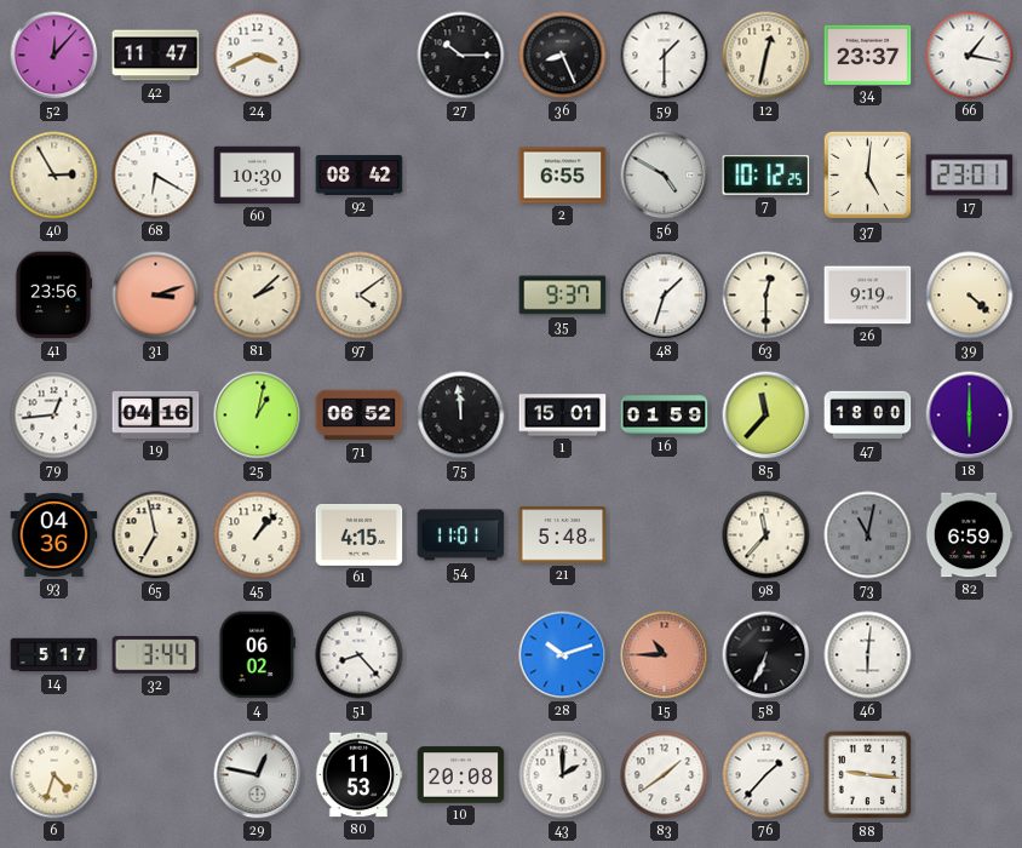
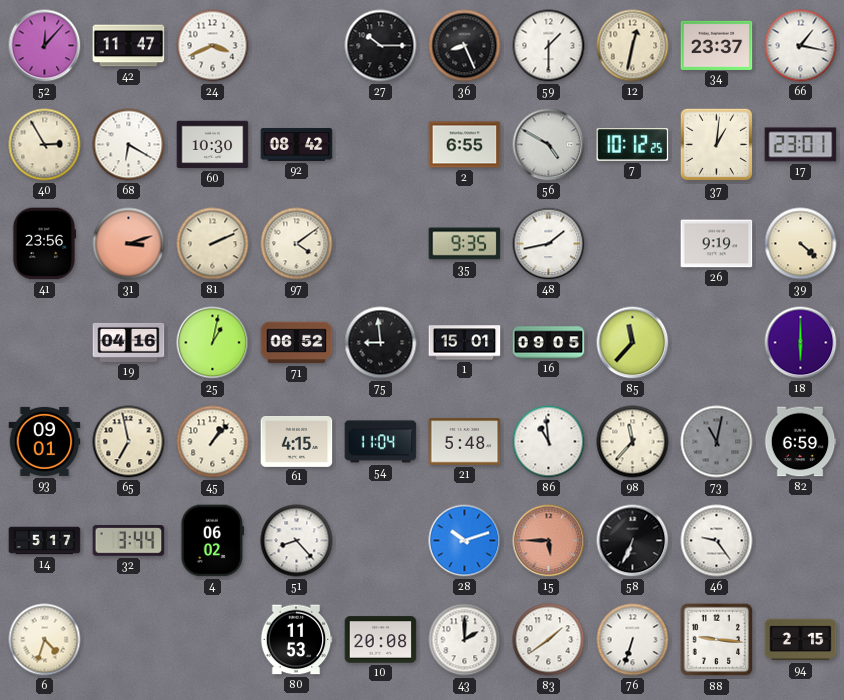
37: 5:01 -> 1:01 (717, 145)
81: 2:08 -> 2:11 (213, 244)
35: 9:37 -> 9:35 (465, 244)
48: 1:33 -> 1:43 (549, 244)
63: 12:30 -> none (766, 296)
79: 12:44 -> none (54, 416)
75: 11:59 -> 8:59 (381, 343)
16: 01:59 -> 09:05 (549, 343)
47: 18:00 -> none (868, 416)
93: 04:36 -> 09:01 (45, 441)
54: 11:01 -> 11:04 (381, 442)
86: none -> 10:59 (549, 442)
15: 10:45 -> 5:45 (549, 541)
46: 6:01 -> 9:24 (717, 541)
29: 12:47 -> none (258, 775)
76: 1:37 -> 6:33 (633, 640)
94: none -> 2:15 (801, 640)
